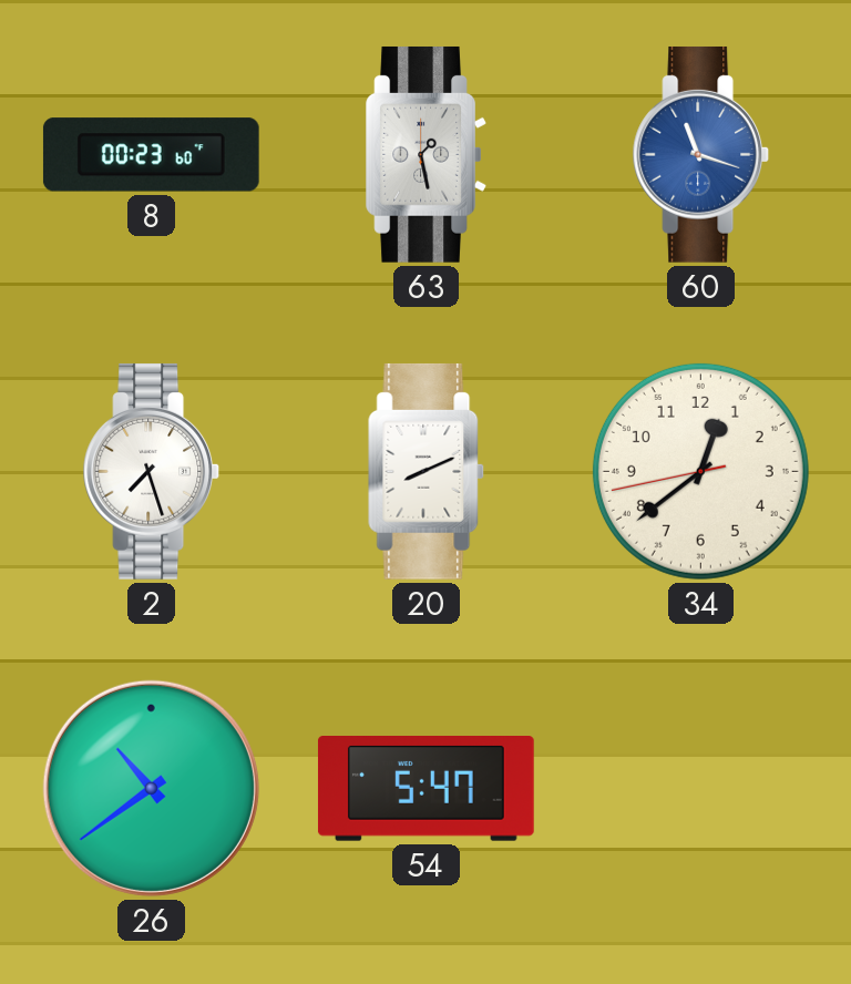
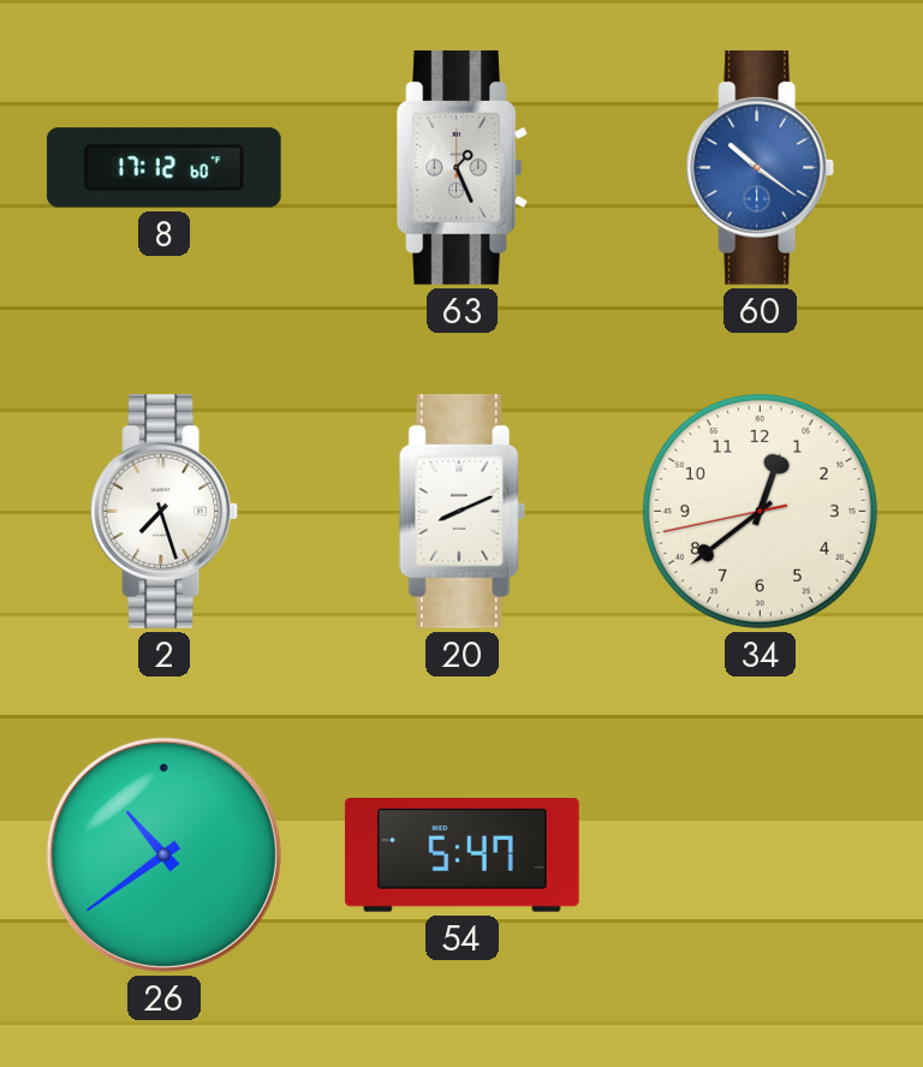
8: 00:23 -> 17:12 (163, 168)
63: 1:28 -> 1:26 (461, 167)
60: 11:18 -> 10:21 (761, 167)
